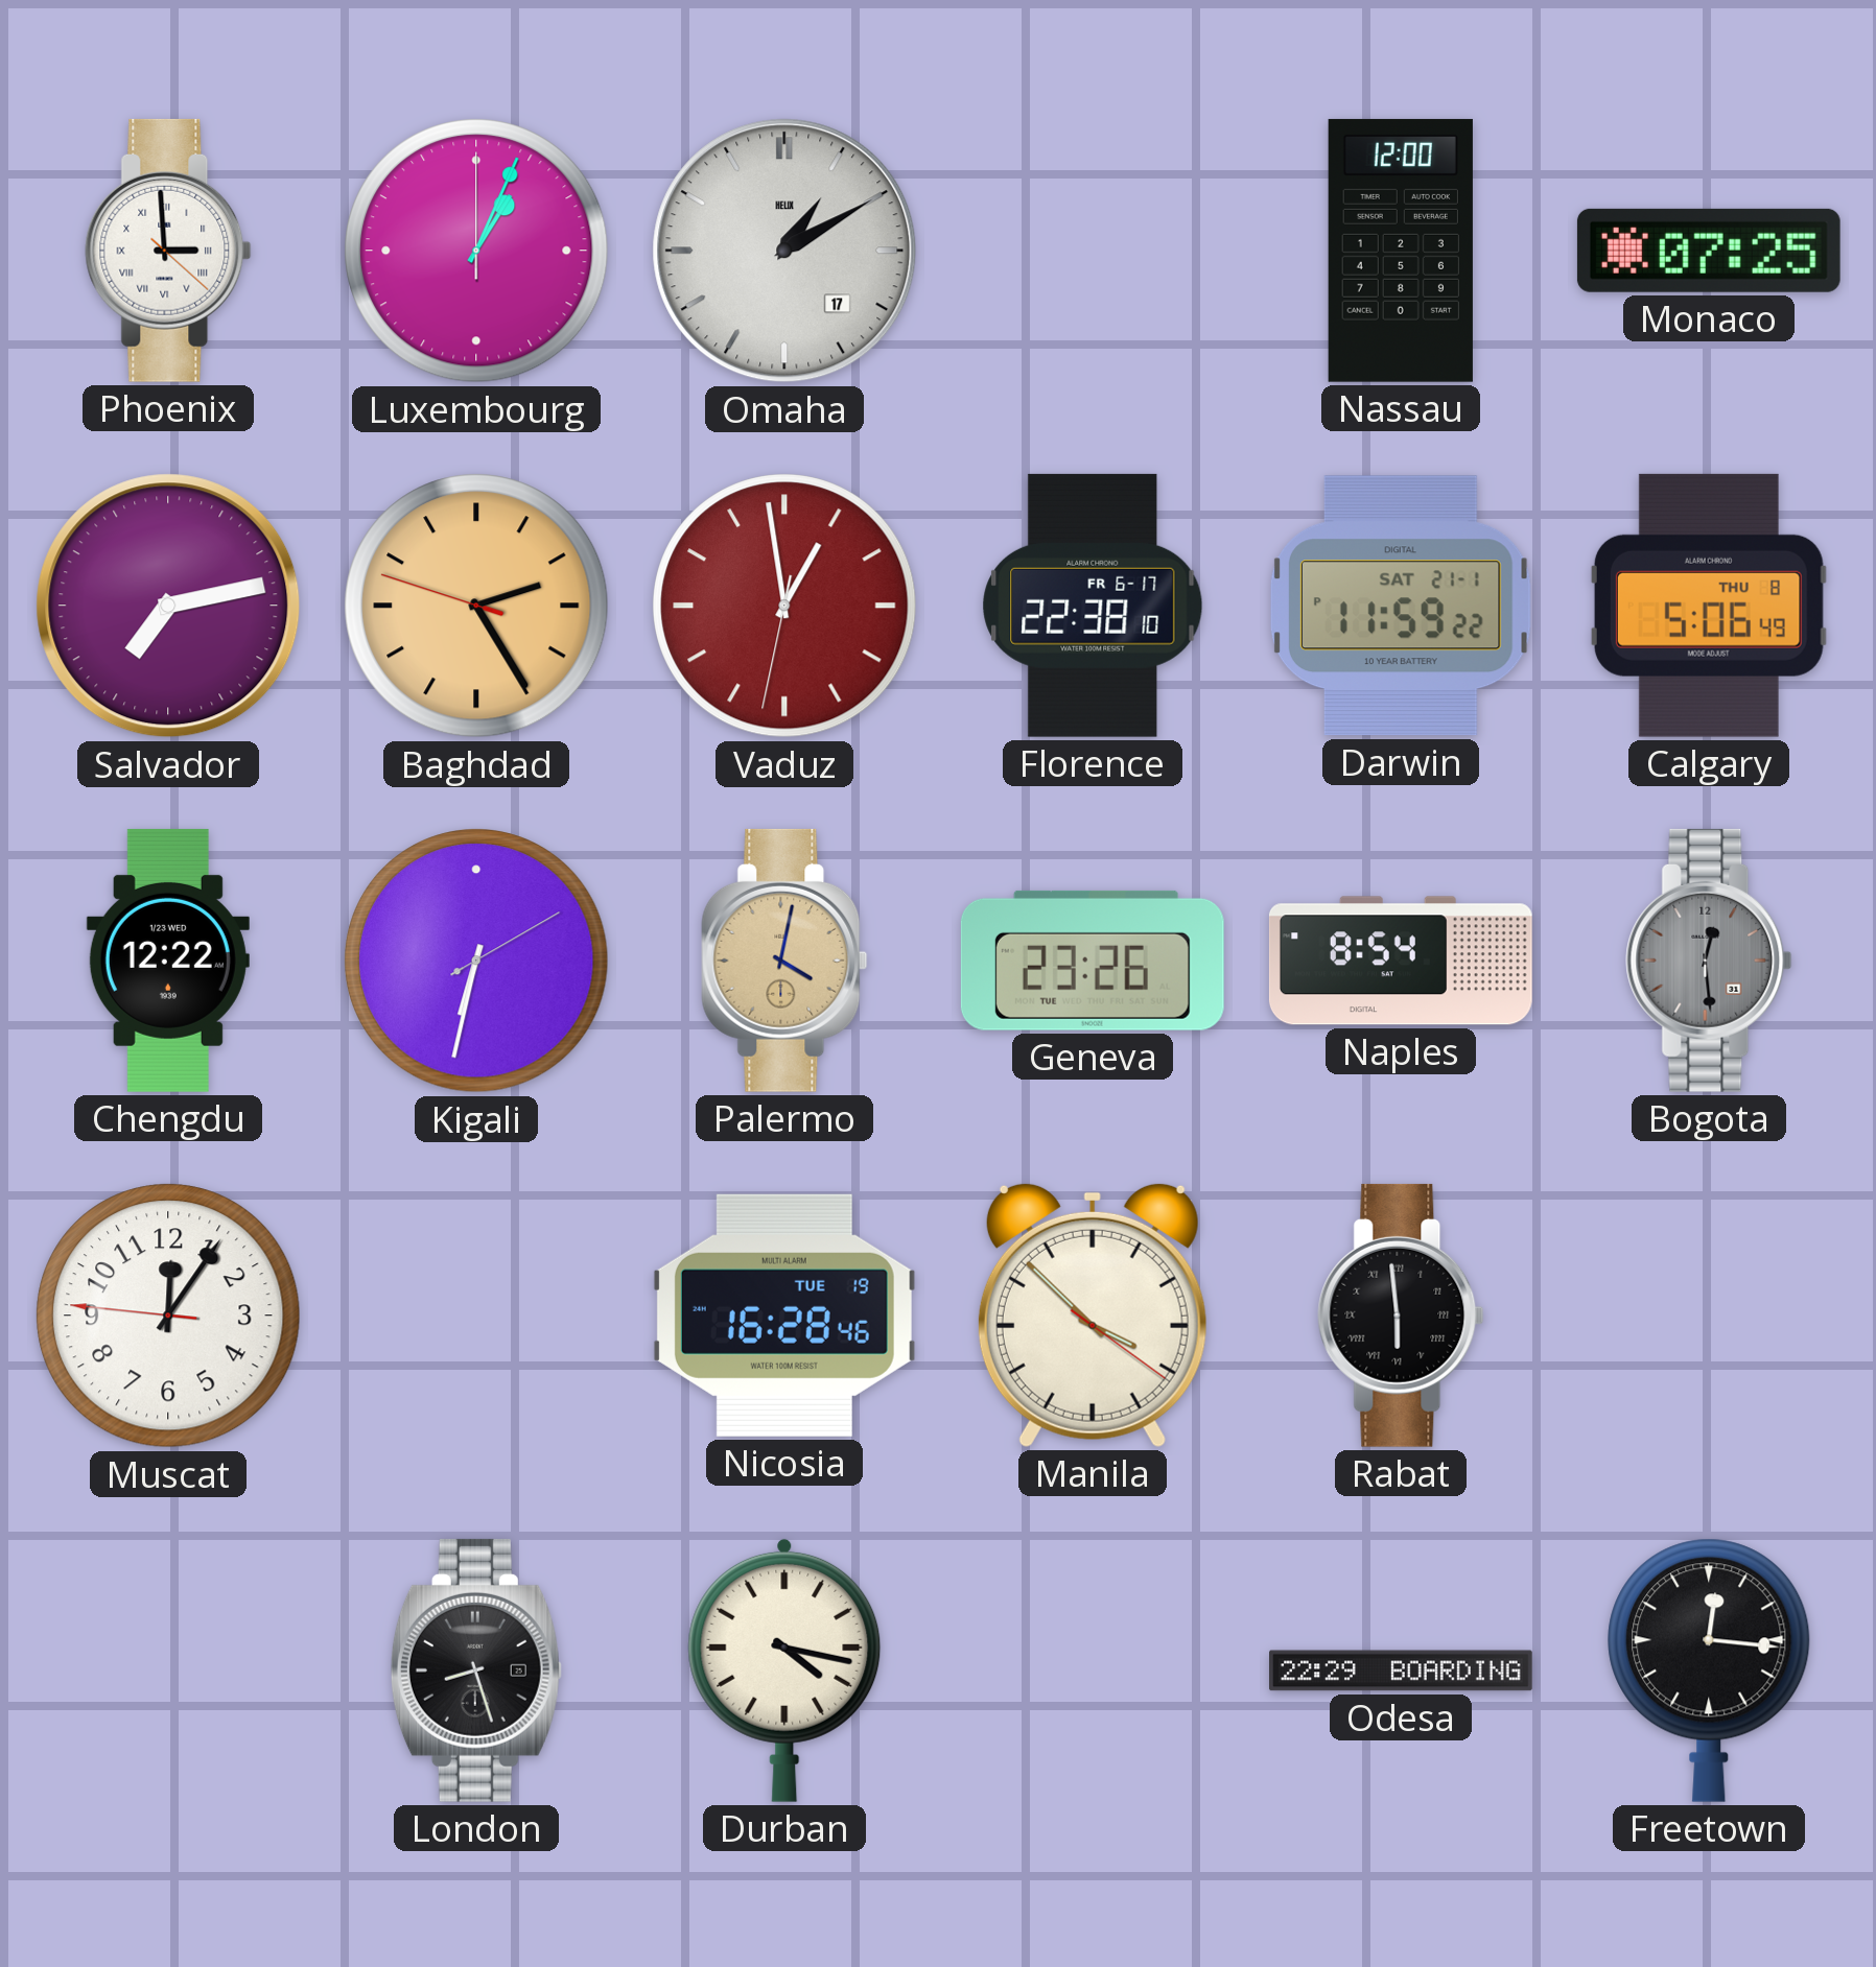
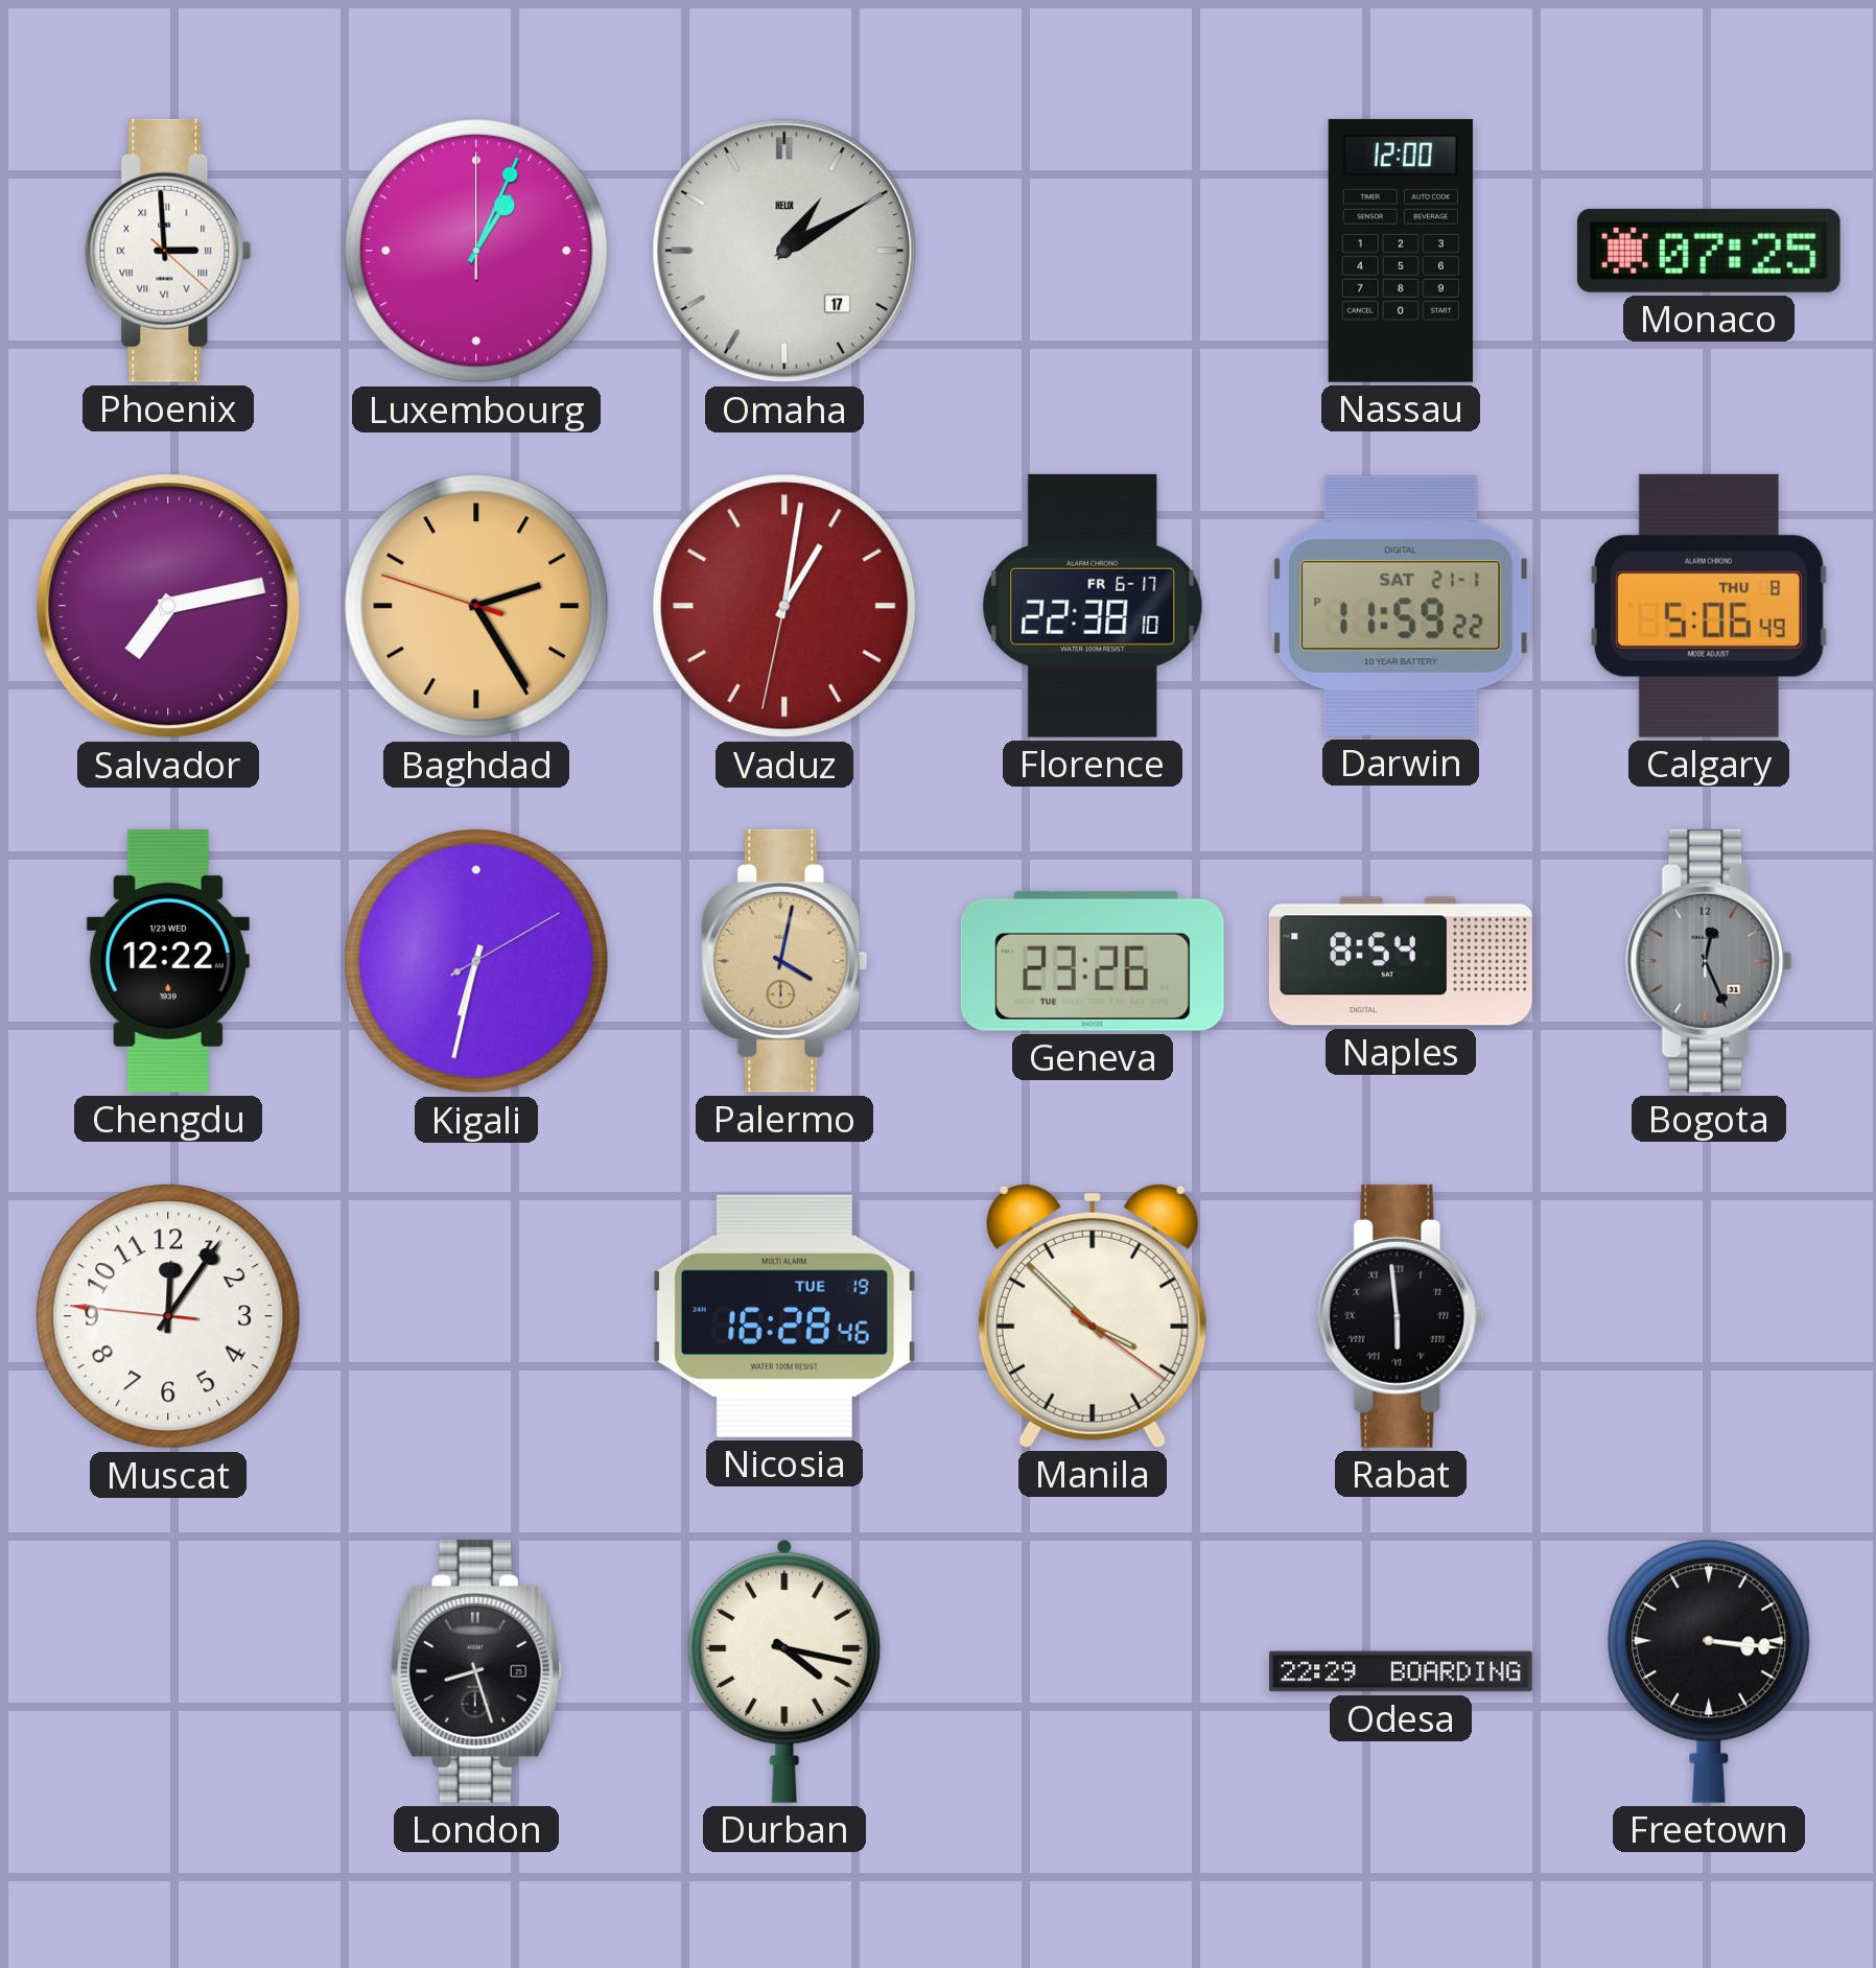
Vaduz: 12:58 -> 1:01 (784, 606)
Bogota: 12:29 -> 12:26 (1709, 961)
Freetown: 12:16 -> 3:16 (1709, 1671)
